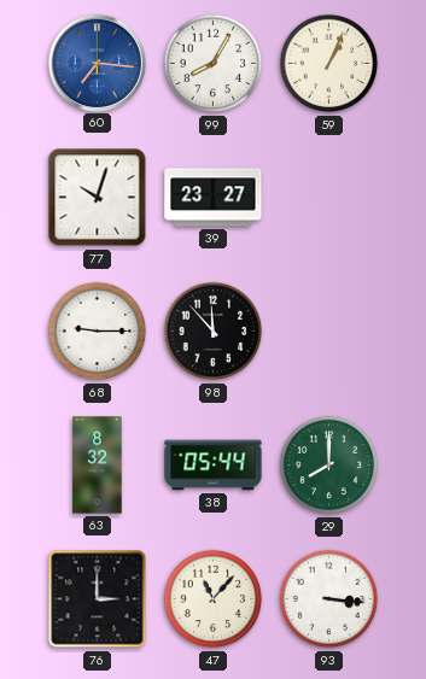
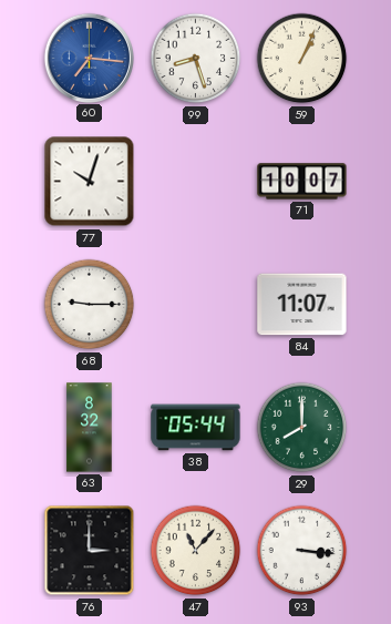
99: 8:05 -> 8:27 (196, 59)
39: 23:27 -> none (214, 198)
71: none -> 10:07 (302, 182)
98: 11:53 -> none (214, 332)
84: none -> 11:07 (302, 305)
